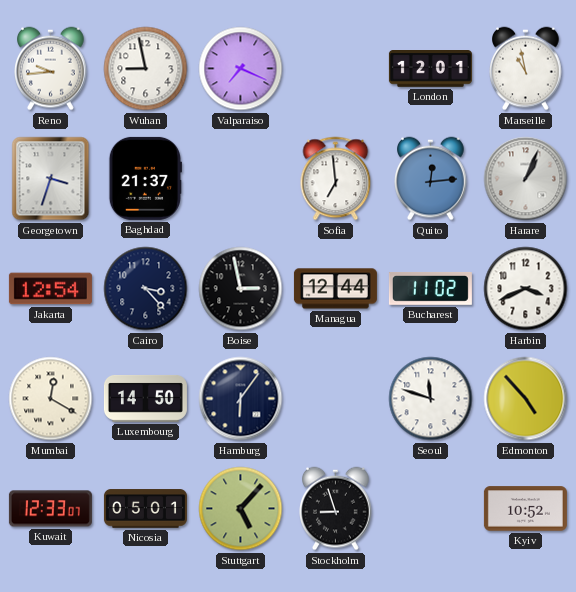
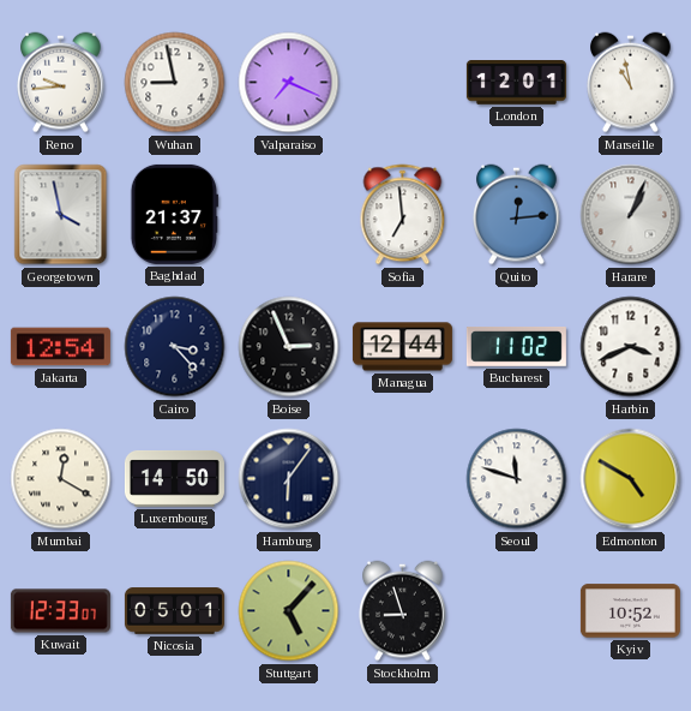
Georgetown: 3:33 -> 3:58 (61, 215)
Boise: 2:58 -> 2:56 (289, 347)
Edmonton: 4:53 -> 4:50 (631, 479)
